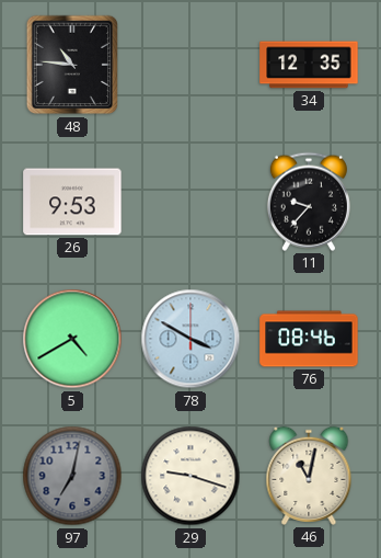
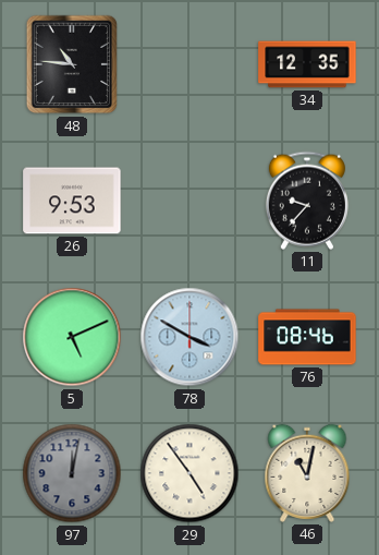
5: 4:40 -> 5:11 (72, 337)
97: 7:02 -> 12:02 (72, 473)
29: 9:18 -> 4:54 (189, 473)
